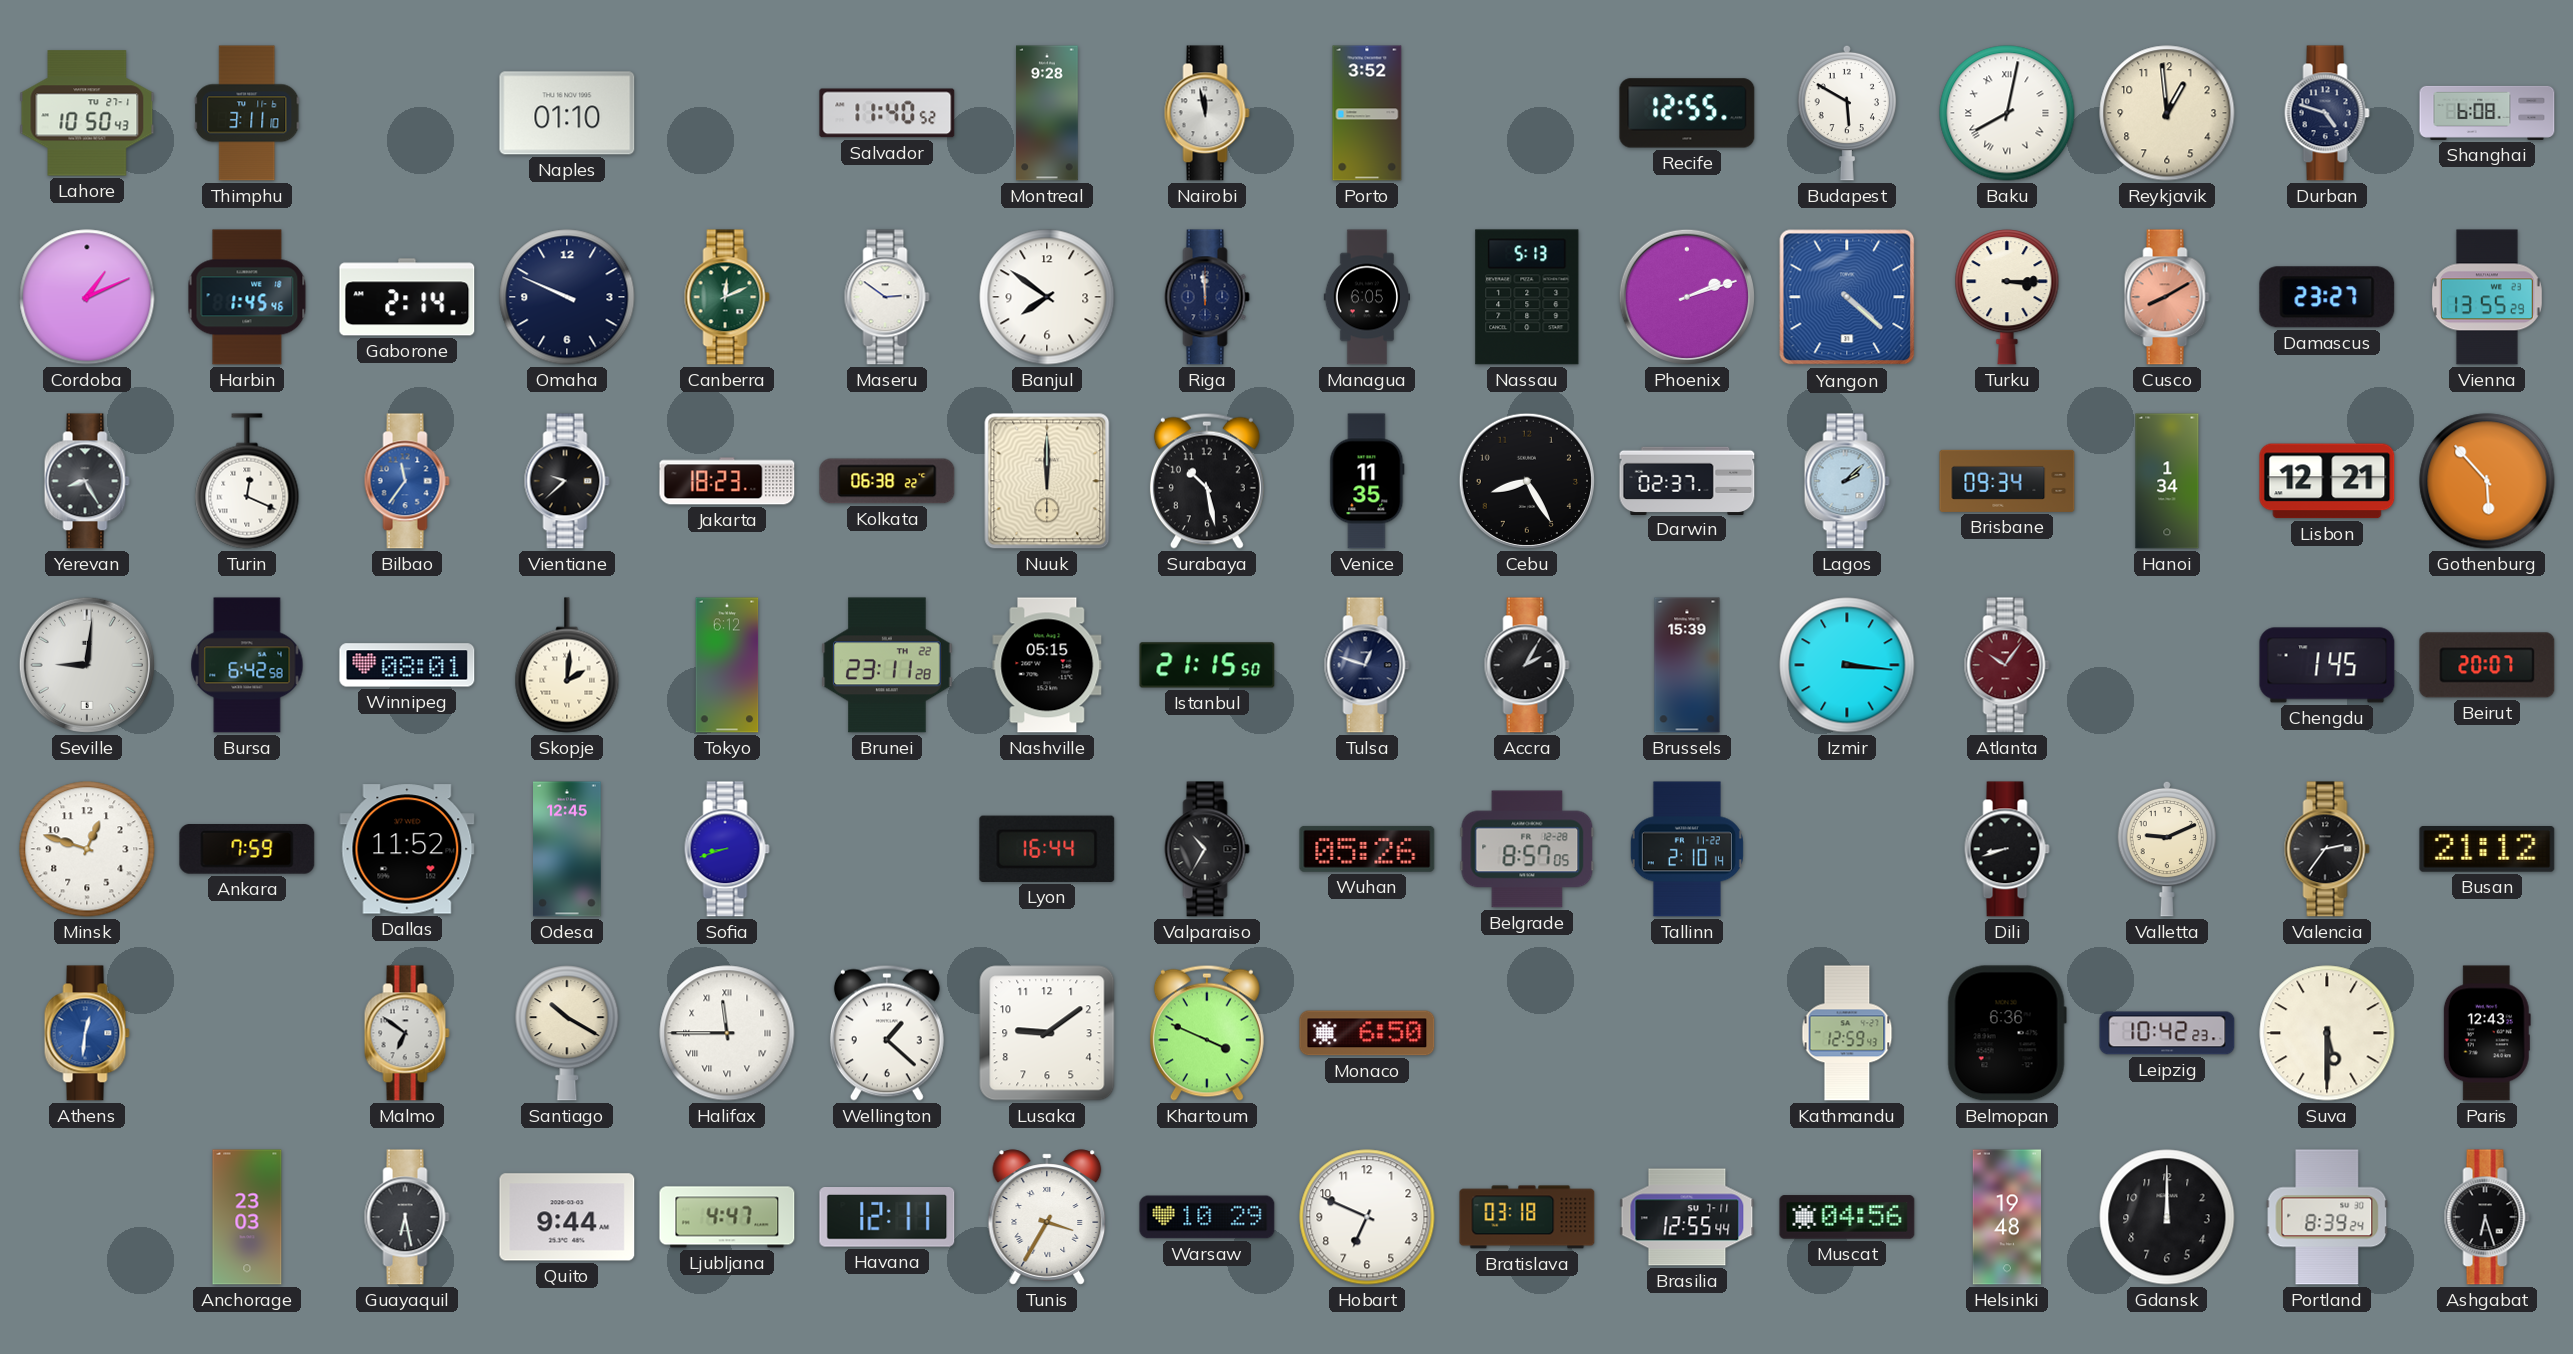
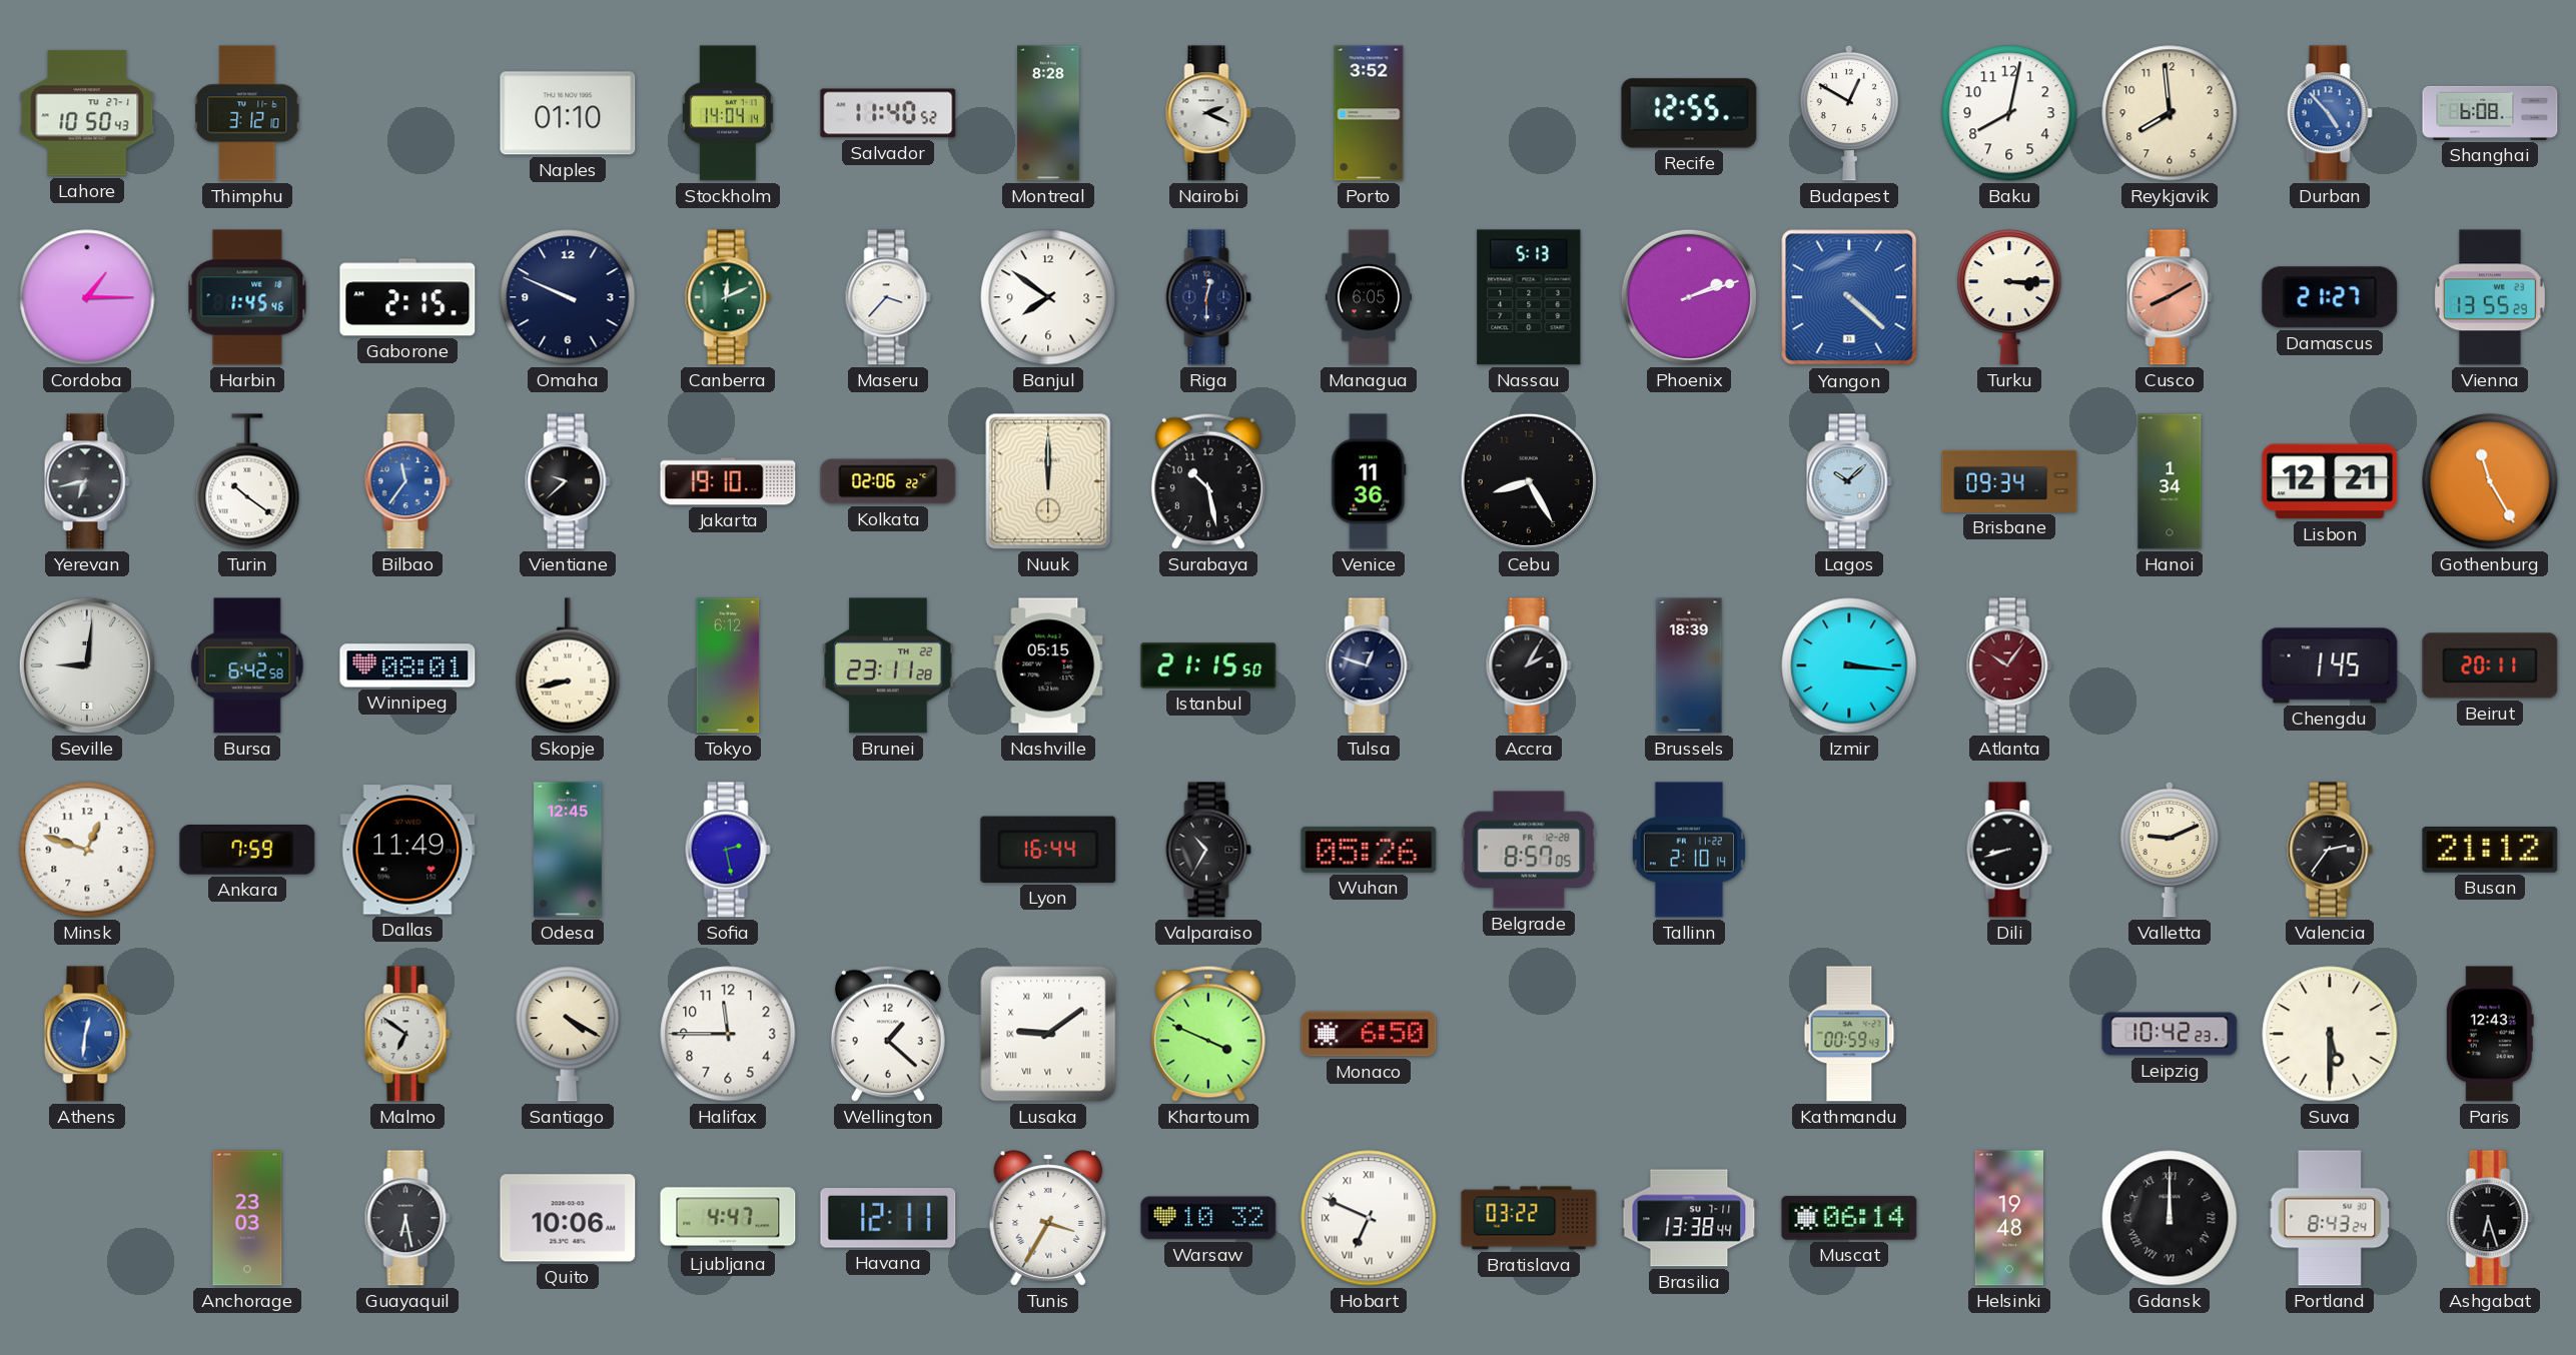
Thimphu: 3:11 -> 3:12 (247, 113)
Stockholm: none -> 14:04 (728, 113)
Montreal: 9:28 -> 8:28 (1048, 113)
Nairobi: 11:58 -> 2:19 (1208, 113)
Budapest: 5:50 -> 12:50 (1849, 113)
Baku numerals: Roman -> Arabic (2009, 113)
Reykjavik: 12:59 -> 7:59 (2170, 113)
Durban: 4:48 -> 4:53 (2330, 113)
Durban dial: navy -> blue (2330, 113)
Cordoba: 1:11 -> 1:15 (87, 297)
Gaborone: 2:14 -> 2:15 (407, 297)
Maseru: 2:51 -> 3:37 (888, 297)
Riga: 11:59 -> 12:30 (1208, 297)
Damascus: 23:27 -> 21:27 (2330, 297)
Yerevan: 8:25 -> 6:43 (87, 481)
Turin: 12:19 -> 10:21 (247, 481)
Jakarta: 18:23 -> 19:10 (728, 481)
Kolkata: 06:38 -> 02:06 (888, 481)
Venice: 11:35 -> 11:36 (1369, 481)
Darwin: 02:37 -> none (1687, 480)
Lagos: 2:08 -> 10:08 (1849, 481)
Gothenburg: 5:53 -> 11:25 (2490, 481)
Skopje: 2:01 -> 8:43 (568, 665)
Brussels: 15:39 -> 18:39 (1689, 665)
Beirut: 20:07 -> 20:11 (2490, 665)
Dallas: 11:52 -> 11:49 (407, 850)
Sofia: 8:42 -> 2:28 (728, 850)
Santiago: 10:20 -> 4:20 (568, 1034)
Halifax numerals: Roman -> Arabic (728, 1034)
Lusaka numerals: Arabic -> Roman (1048, 1034)
Kathmandu: 12:59 -> 00:59 (1849, 1034)
Belmopan: 6:36 -> none (2007, 1033)
Quito: 9:44 -> 10:06 (568, 1218)
Warsaw: 10:29 -> 10:32 (1208, 1218)
Hobart numerals: Arabic -> Roman (1369, 1218)
Bratislava: 03:18 -> 03:22 (1529, 1218)
Brasilia: 12:55 -> 13:38 (1689, 1218)
Muscat: 04:56 -> 06:14 (1849, 1218)
Gdansk numerals: Arabic -> Roman (2170, 1218)
Portland: 8:39 -> 8:43 (2330, 1218)
